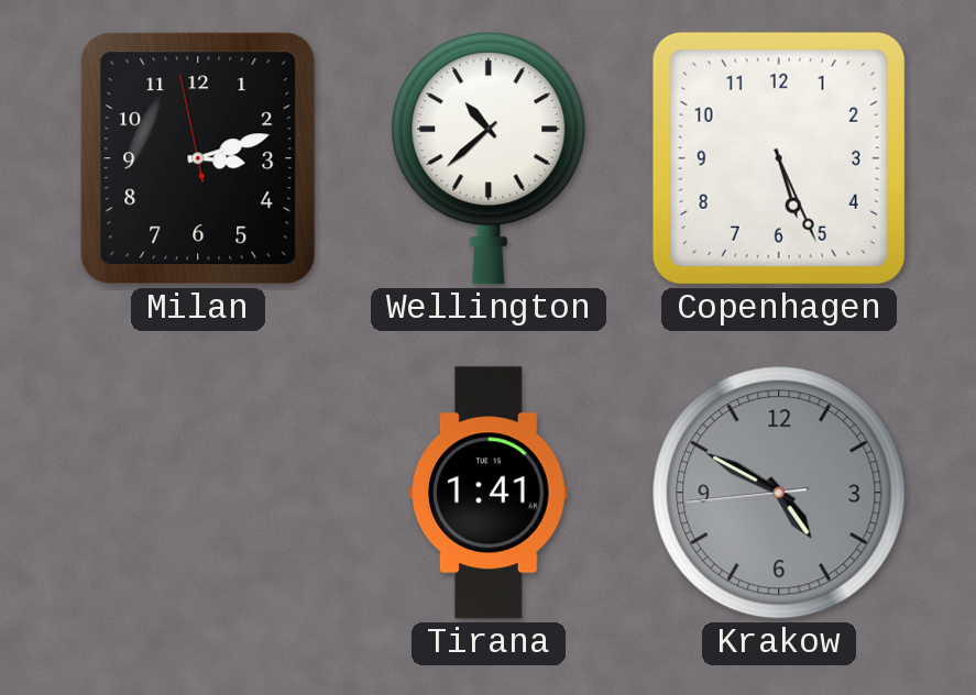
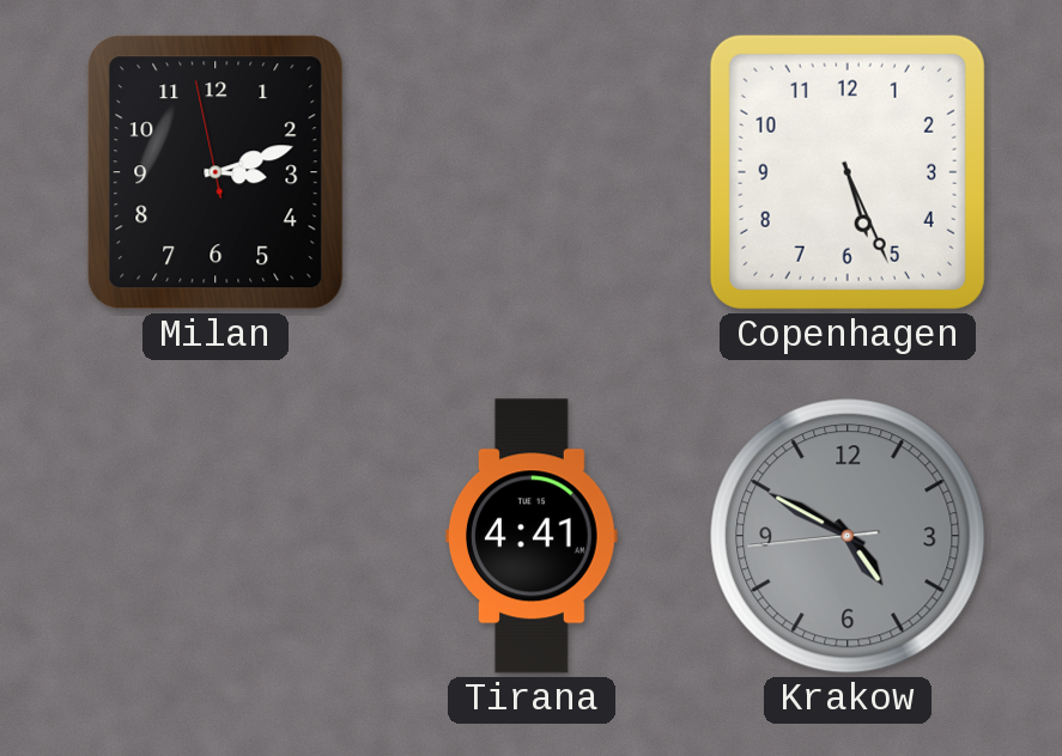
Wellington: 10:38 -> none (489, 158)
Tirana: 1:41 -> 4:41 (533, 536)
